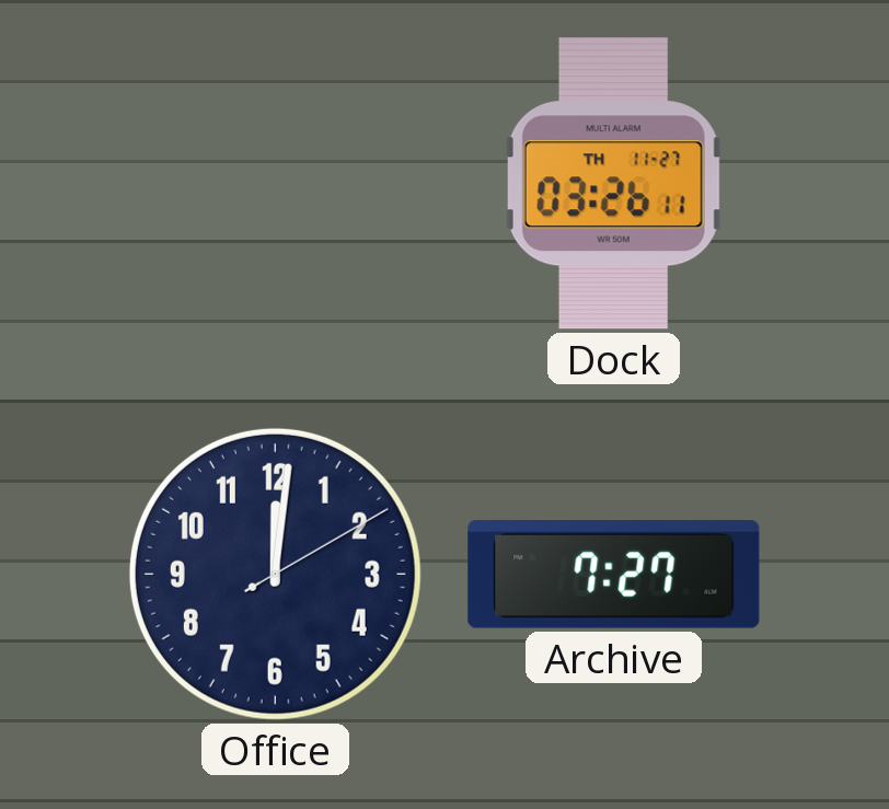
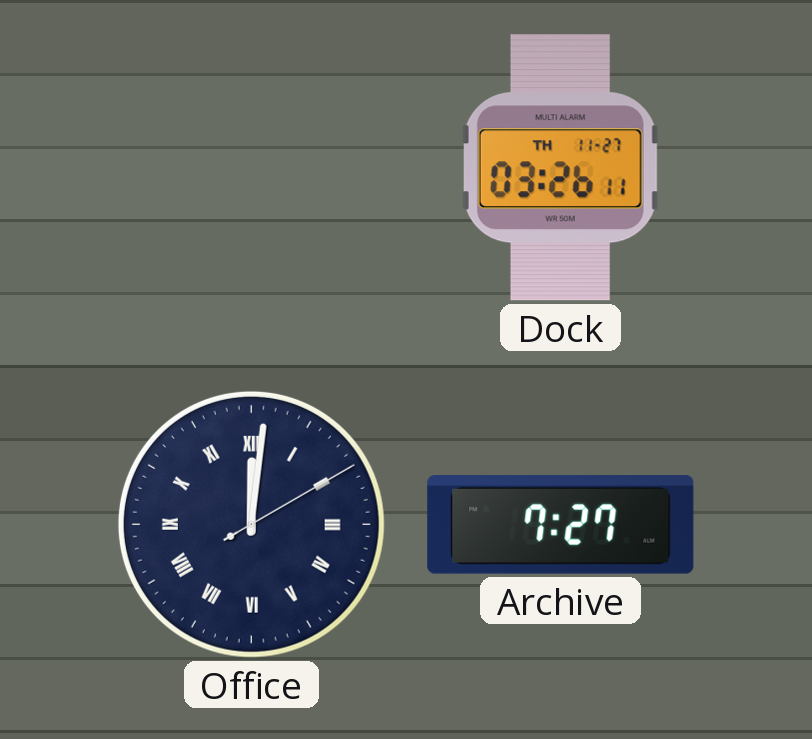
Office numerals: Arabic -> Roman (251, 524)
